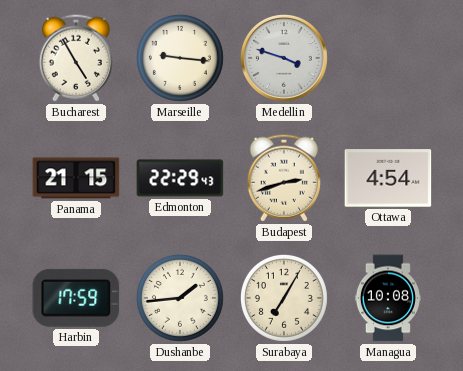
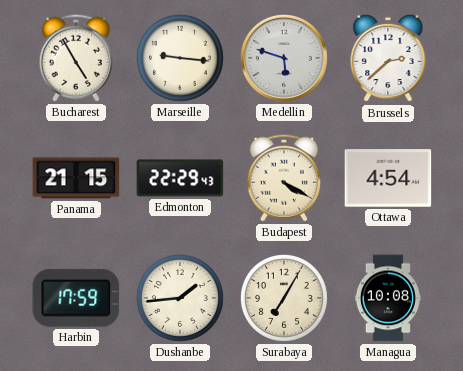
Medellin: 3:48 -> 5:48 (285, 59)
Brussels: none -> 2:38 (388, 58)
Budapest: 2:42 -> 4:20 (284, 178)
